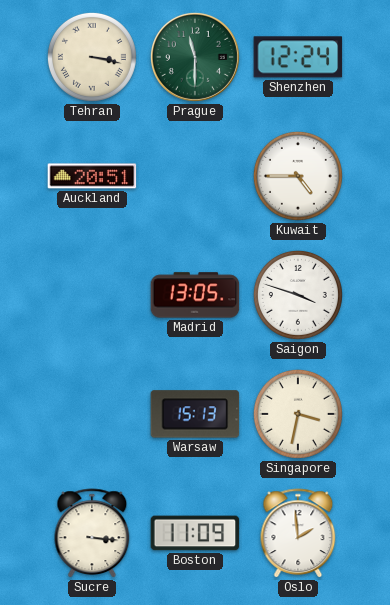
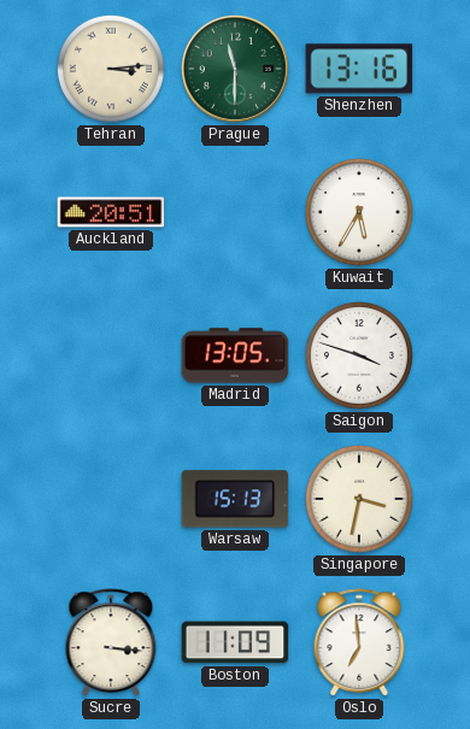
Tehran: 3:17 -> 3:14 (111, 69)
Shenzhen: 12:24 -> 13:16 (359, 69)
Kuwait: 4:45 -> 5:35 (359, 212)
Oslo: 1:59 -> 6:59 (359, 643)
